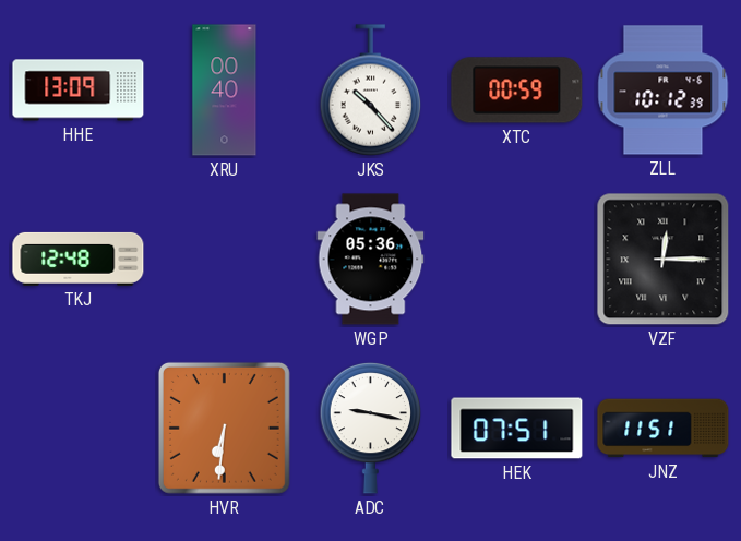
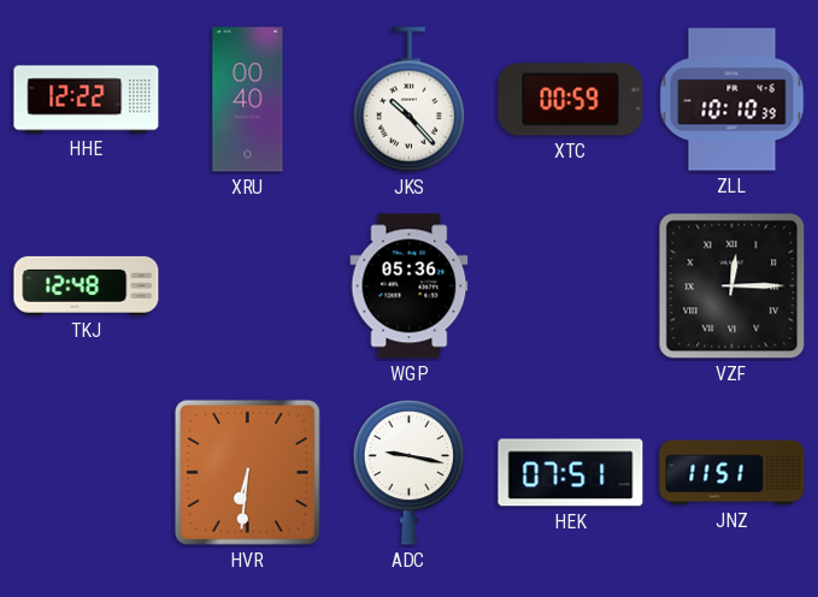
HHE: 13:09 -> 12:22 (87, 100)
ZLL: 10:12 -> 10:10 (732, 100)
